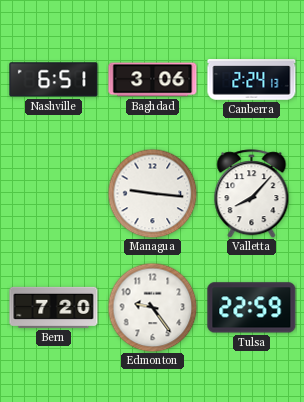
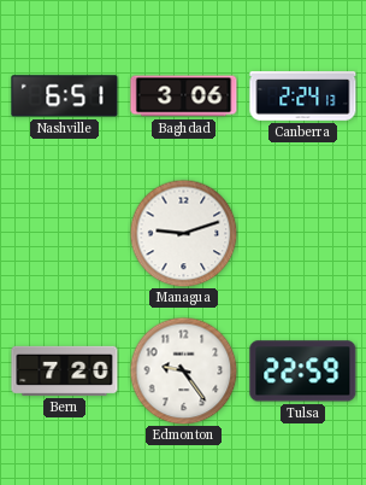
Managua: 9:16 -> 9:12 (183, 233)
Valletta: 8:07 -> none (252, 194)
